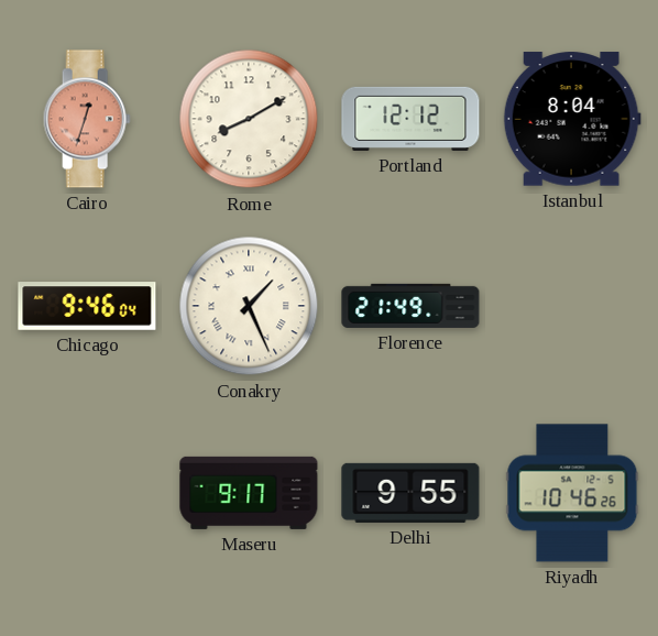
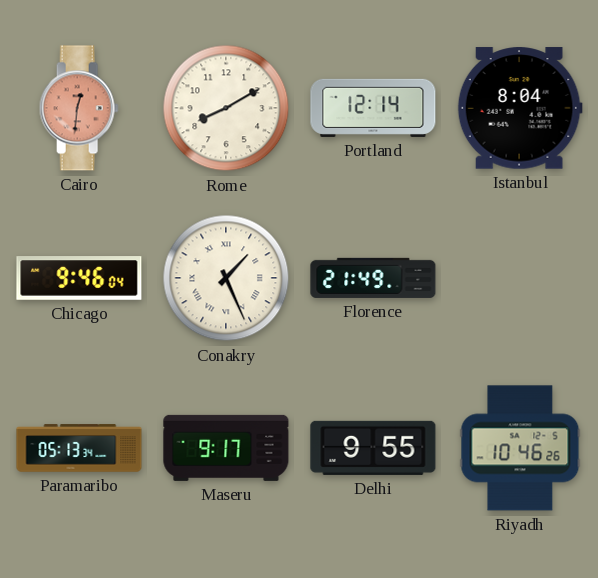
Cairo: 12:33 -> 12:31 (79, 108)
Portland: 12:12 -> 12:14 (373, 108)
Paramaribo: none -> 05:13 (79, 448)
